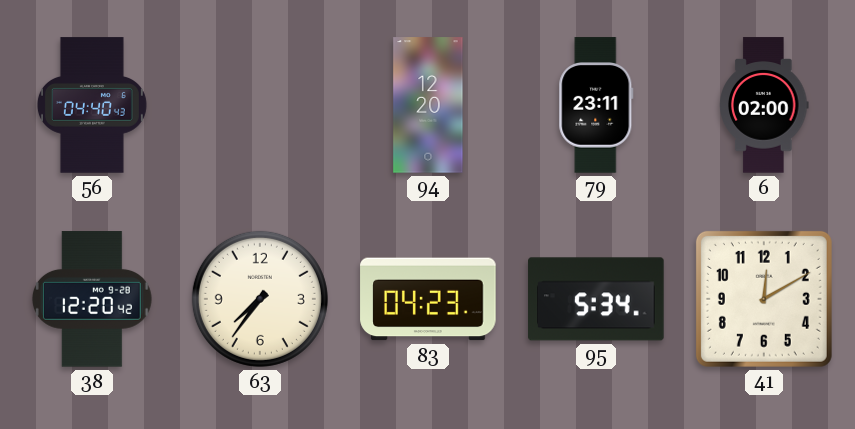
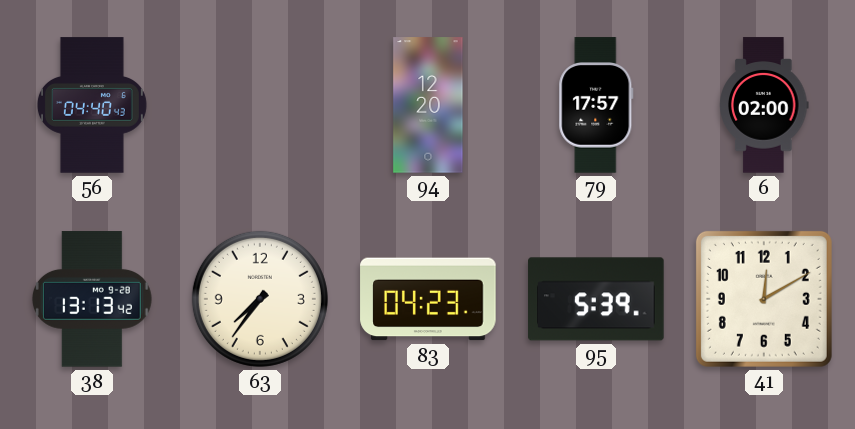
79: 23:11 -> 17:57 (596, 105)
38: 12:20 -> 13:13 (92, 299)
95: 5:34 -> 5:39 (596, 299)
